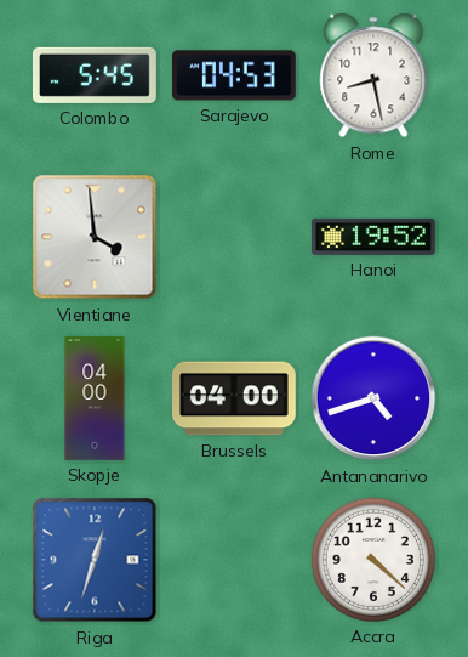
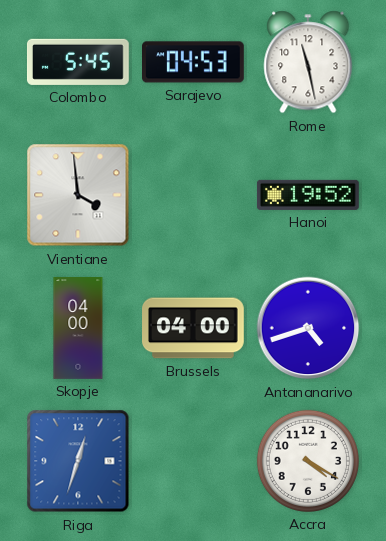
Rome: 8:28 -> 11:28 (308, 62)
Accra: 4:22 -> 4:20 (308, 461)
